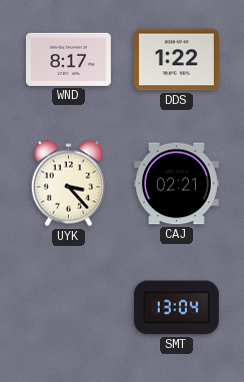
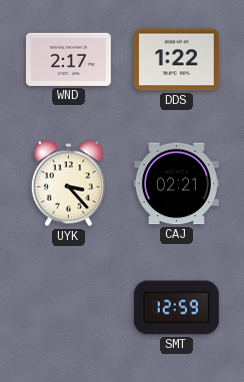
WND: 8:17 -> 2:17 (68, 59)
SMT: 13:04 -> 12:59 (176, 308)
